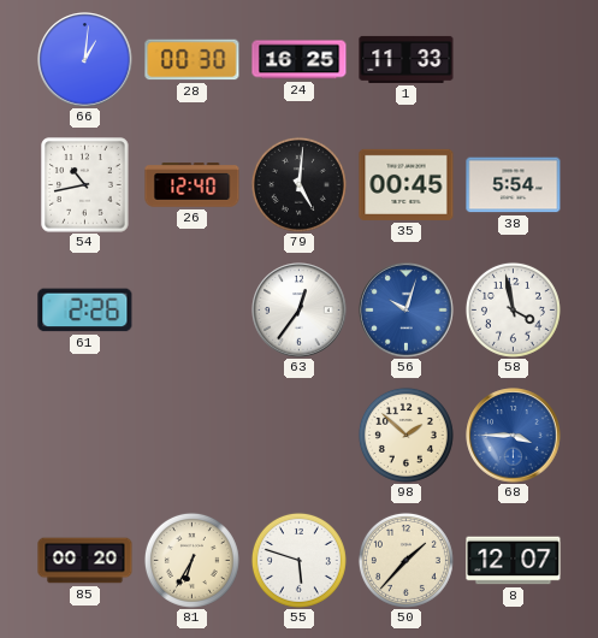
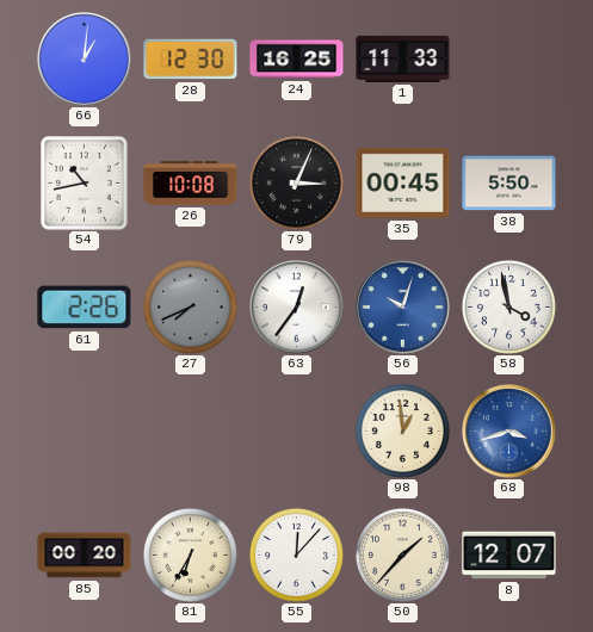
28: 00:30 -> 12:30 (191, 60)
26: 12:40 -> 10:08 (191, 184)
79: 5:01 -> 3:04 (296, 182)
38: 5:54 -> 5:50 (509, 184)
27: none -> 7:41 (190, 306)
98: 1:52 -> 12:59 (402, 430)
68: 3:45 -> 3:42 (509, 432)
55: 5:48 -> 12:07 (296, 554)
